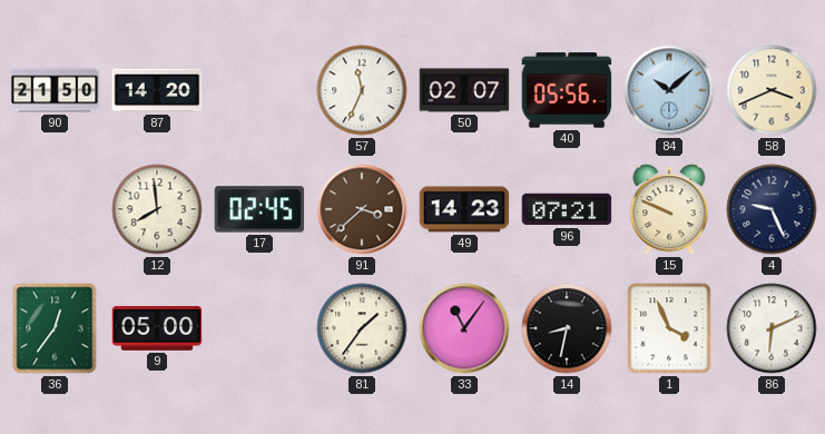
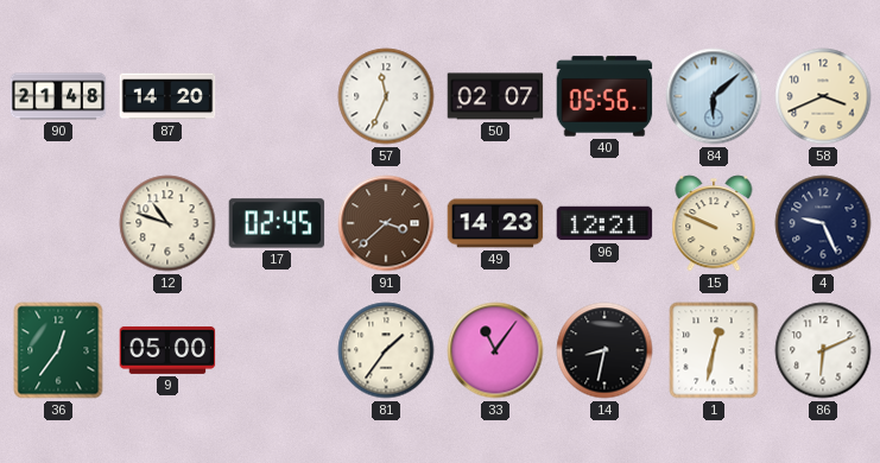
90: 21:50 -> 21:48 (58, 96)
84: 10:08 -> 6:08 (714, 96)
12: 7:59 -> 10:48 (167, 223)
96: 07:21 -> 12:21 (604, 223)
1: 3:56 -> 12:32 (714, 350)
